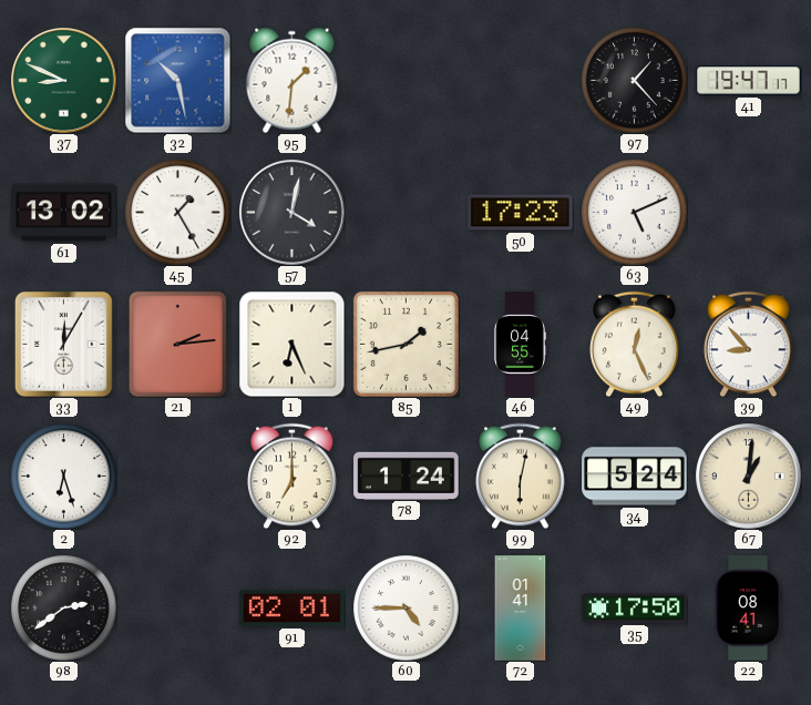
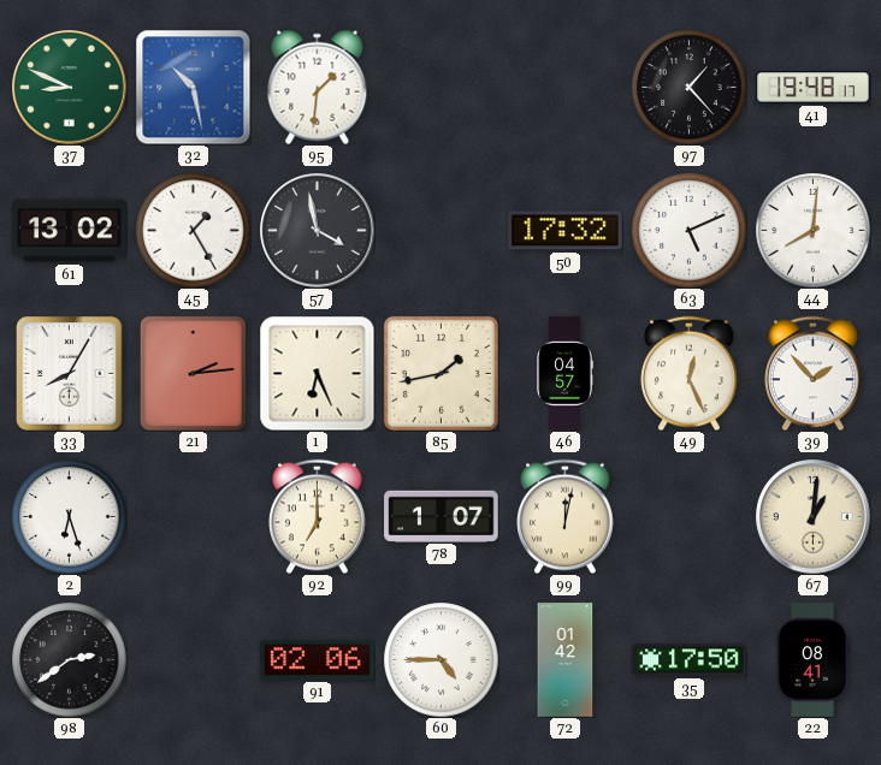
41: 19:47 -> 19:48 (814, 88)
57: 4:02 -> 3:58 (318, 231)
50: 17:23 -> 17:32 (566, 231)
44: none -> 8:01 (812, 230)
33: 12:05 -> 8:05 (69, 373)
46: 04:55 -> 04:57 (564, 374)
39: 8:53 -> 1:53 (814, 373)
78: 1:24 -> 1:07 (442, 516)
99: 6:02 -> 12:02 (566, 516)
34: 5:24 -> none (635, 477)
91: 02:01 -> 02:06 (318, 659)
72: 01:41 -> 01:42 (566, 660)
